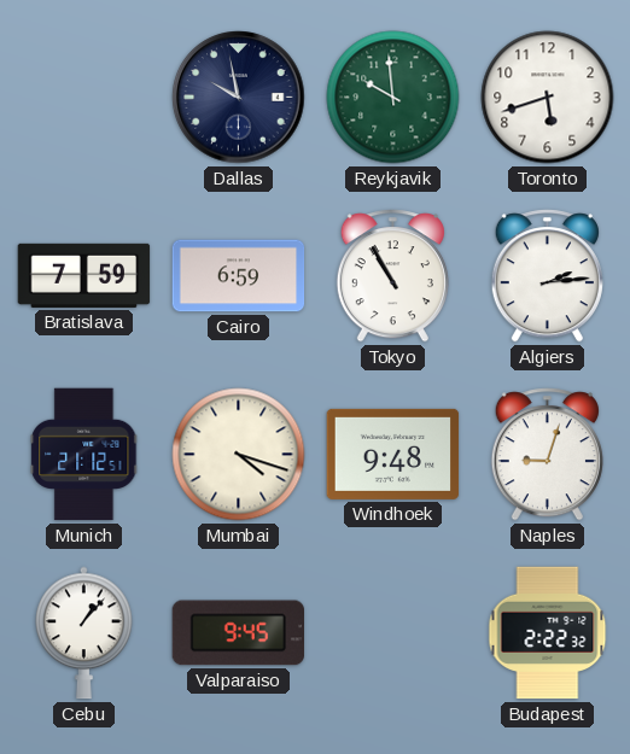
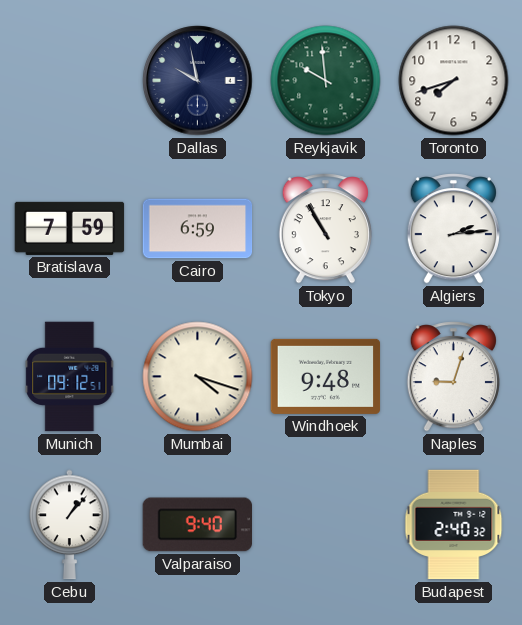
Toronto: 5:42 -> 7:42 (454, 81)
Munich: 21:12 -> 09:12 (70, 377)
Valparaiso: 9:45 -> 9:40 (198, 525)
Budapest: 2:22 -> 2:40 (454, 525)
